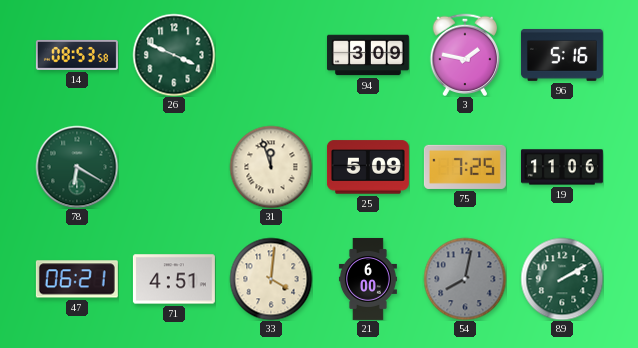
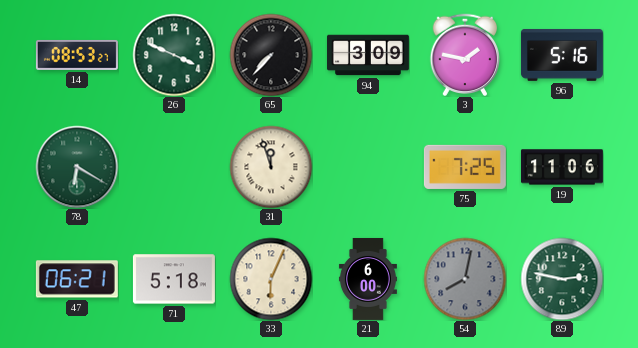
14: 08:53:58 -> 08:53:27 (77, 55)
65: none -> 7:37 (271, 55)
25: 5:09 -> none (368, 167)
71: 4:51 -> 5:18 (174, 279)
33: 4:01 -> 6:04 (271, 279)
89: 2:10 -> 2:47 (562, 279)
